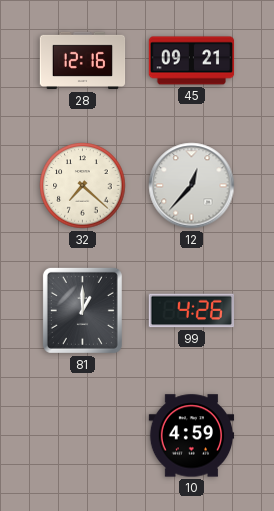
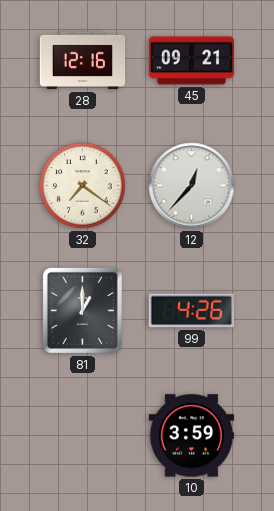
32: 7:22 -> 7:21 (83, 186)
10: 4:59 -> 3:59 (192, 436)
